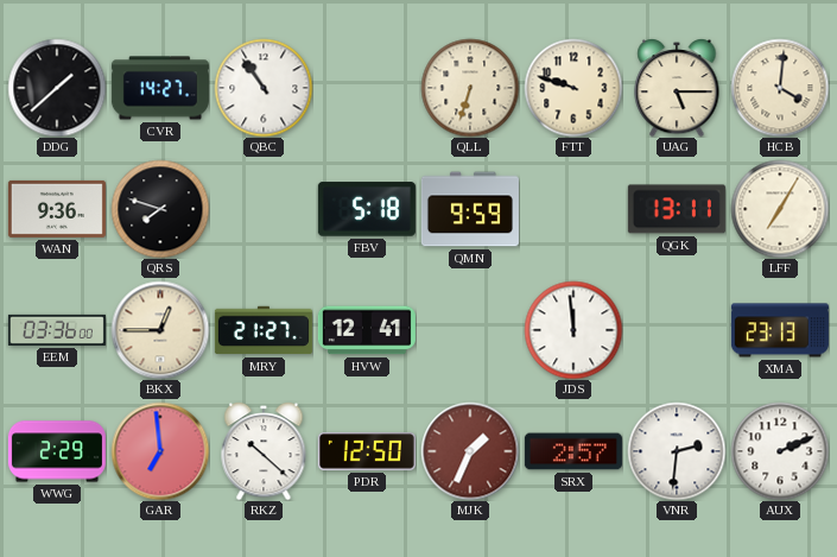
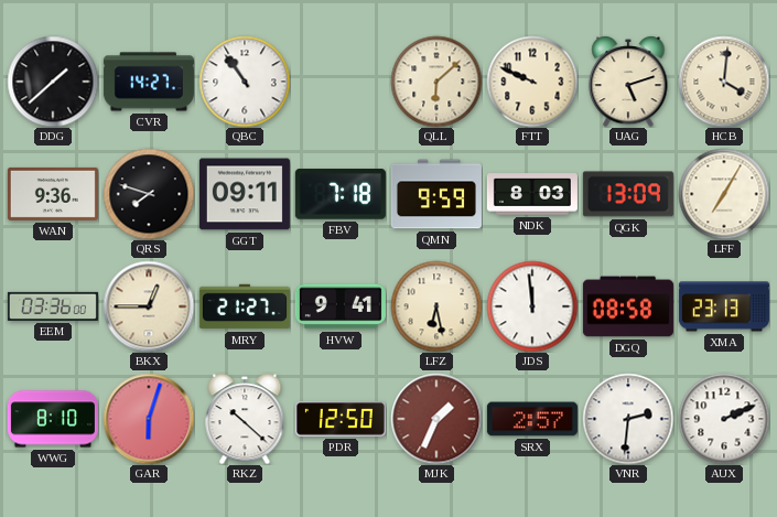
QLL: 6:33 -> 6:08 (436, 82)
FTT: 9:48 -> 9:49 (532, 82)
UAG: 5:15 -> 5:12 (628, 82)
GGT: none -> 09:11 (245, 194)
FBV: 5:18 -> 7:18 (341, 194)
NDK: none -> 8:03 (532, 194)
QGK: 13:11 -> 13:09 (628, 194)
HVW: 12:41 -> 9:41 (341, 306)
LFZ: none -> 6:28 (436, 306)
DGQ: none -> 08:58 (628, 306)
WWG: 2:29 -> 8:10 (53, 419)
GAR: 6:59 -> 6:03 (149, 419)
